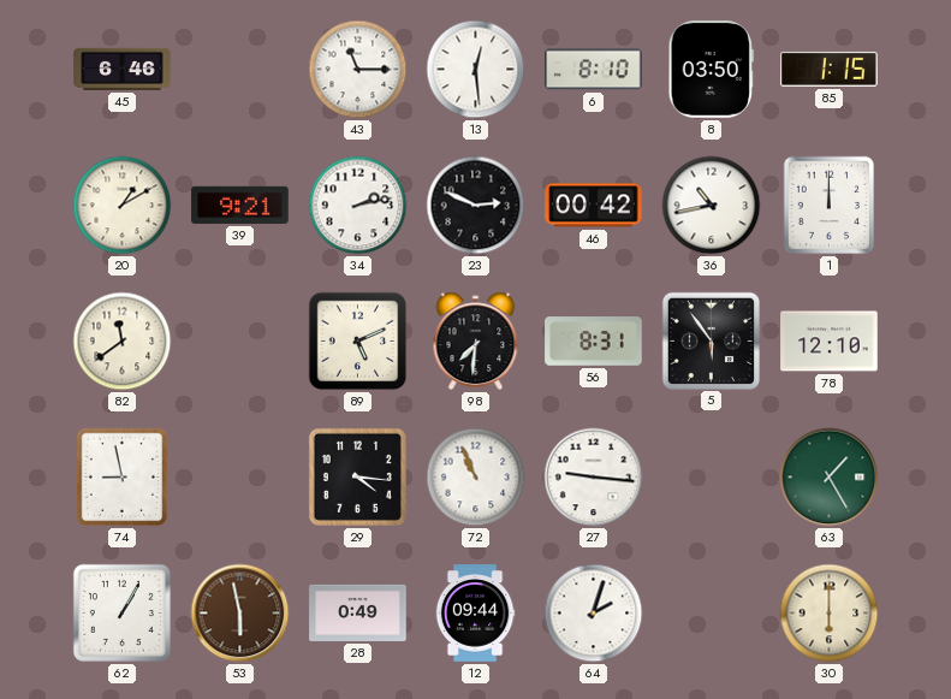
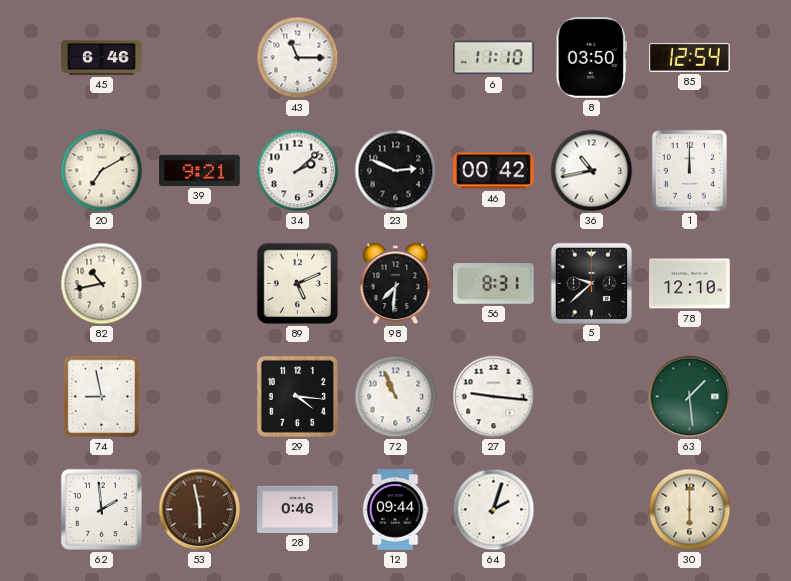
13: 12:29 -> none (476, 70)
6: 8:10 -> 11:10 (494, 58)
85: 1:15 -> 12:54 (690, 57)
20: 1:10 -> 7:10 (102, 171)
34: 2:13 -> 2:08 (298, 171)
82: 11:39 -> 10:43 (102, 284)
5: 5:54 -> 9:38 (591, 283)
63: 1:25 -> 1:29 (690, 397)
62: 1:05 -> 1:59 (101, 509)
28: 0:49 -> 0:46 (298, 509)
